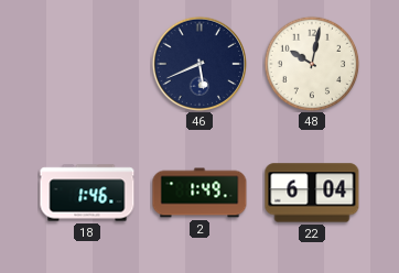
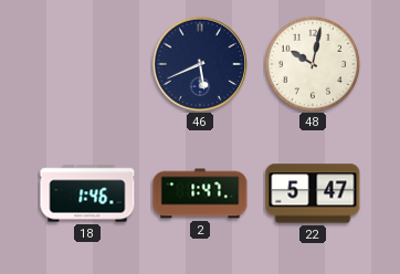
2: 1:49 -> 1:47 (200, 193)
22: 6:04 -> 5:47 (313, 193)
